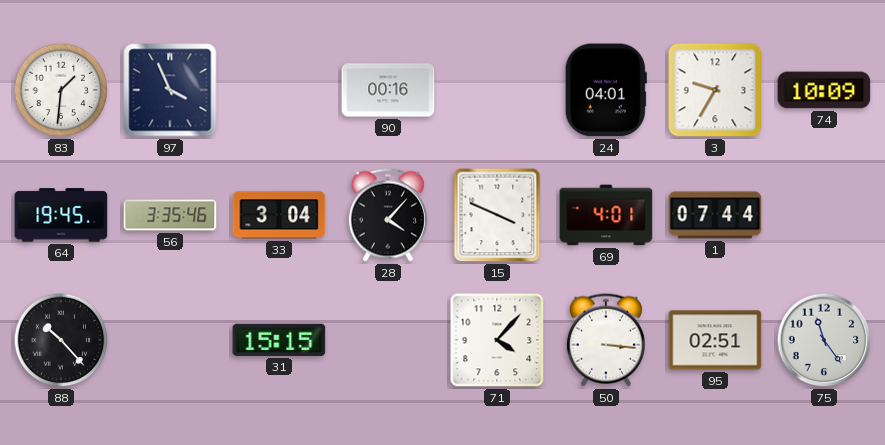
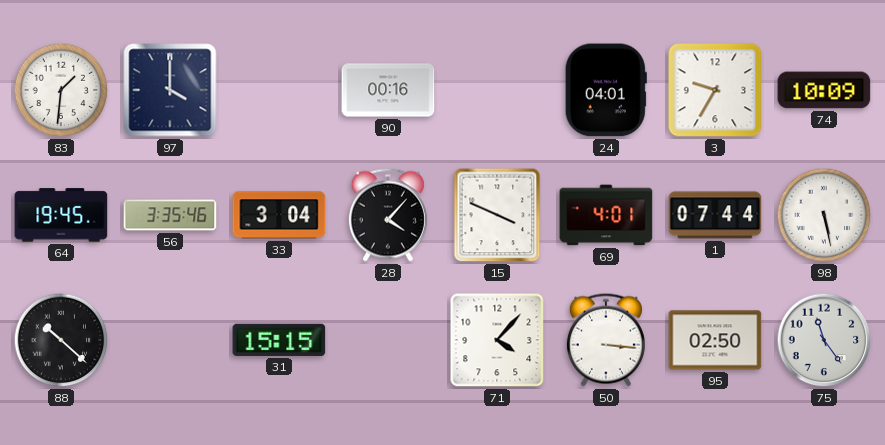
97: 3:56 -> 4:00 (170, 90)
98: none -> 5:28 (824, 215)
88: 10:23 -> 10:22 (61, 340)
95: 02:51 -> 02:50 (715, 340)
